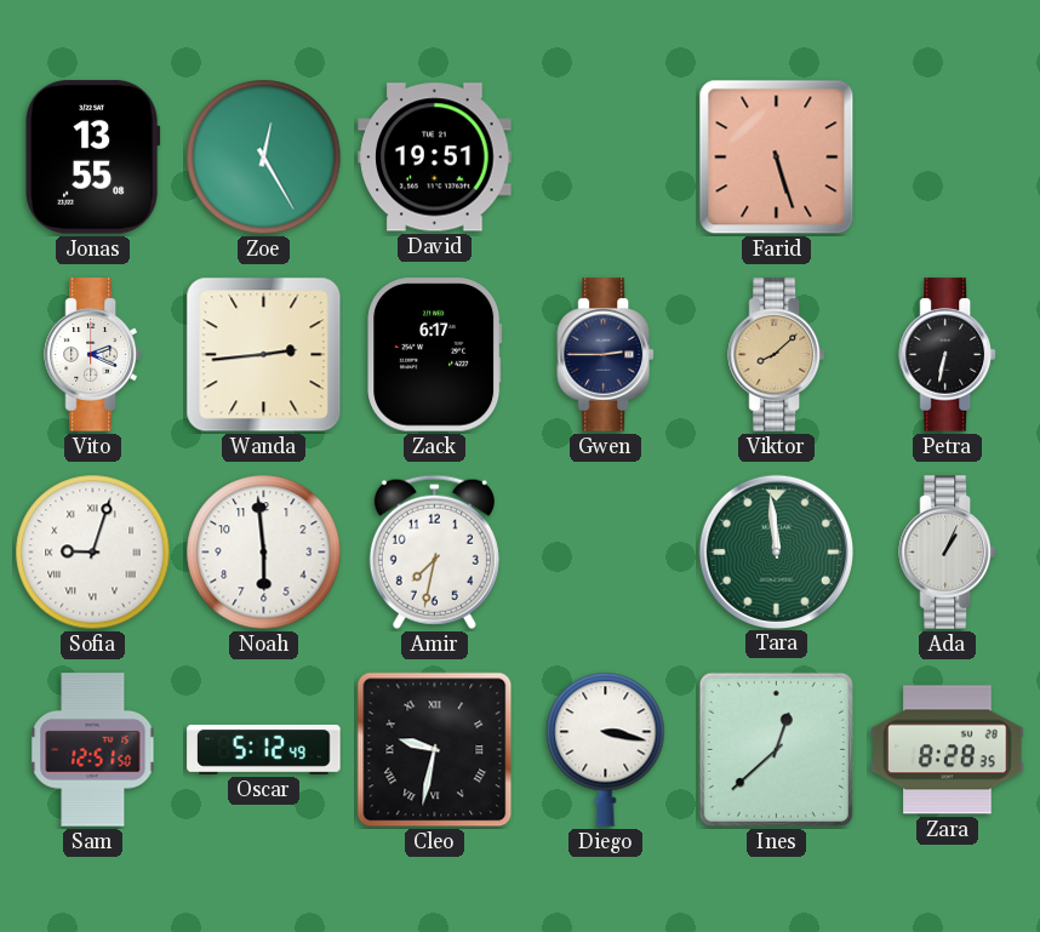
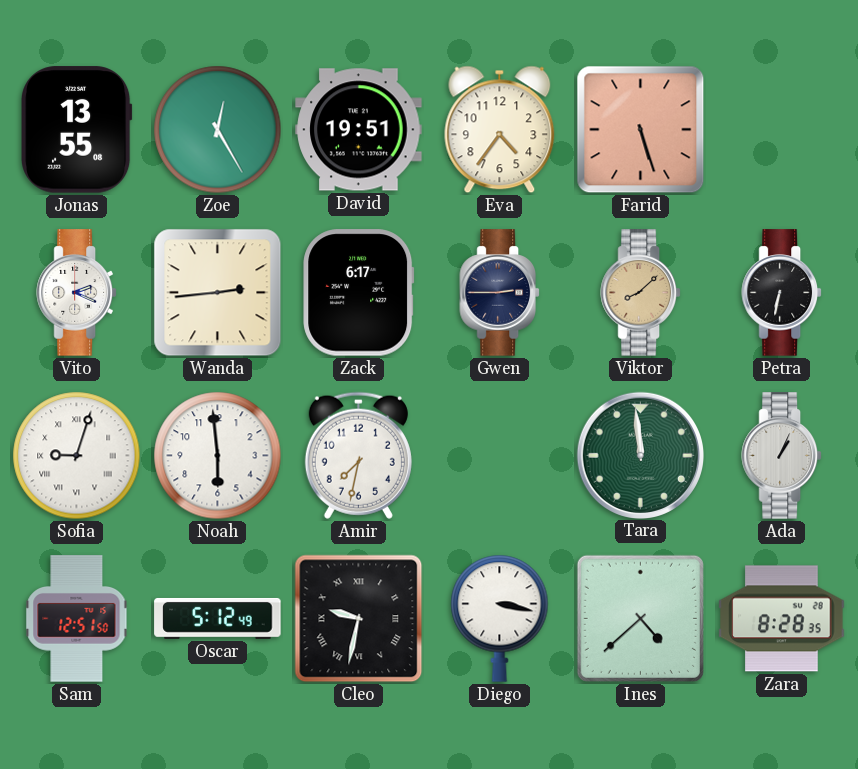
Eva: none -> 4:36 (500, 130)
Ines: 12:38 -> 4:38 (640, 618)
